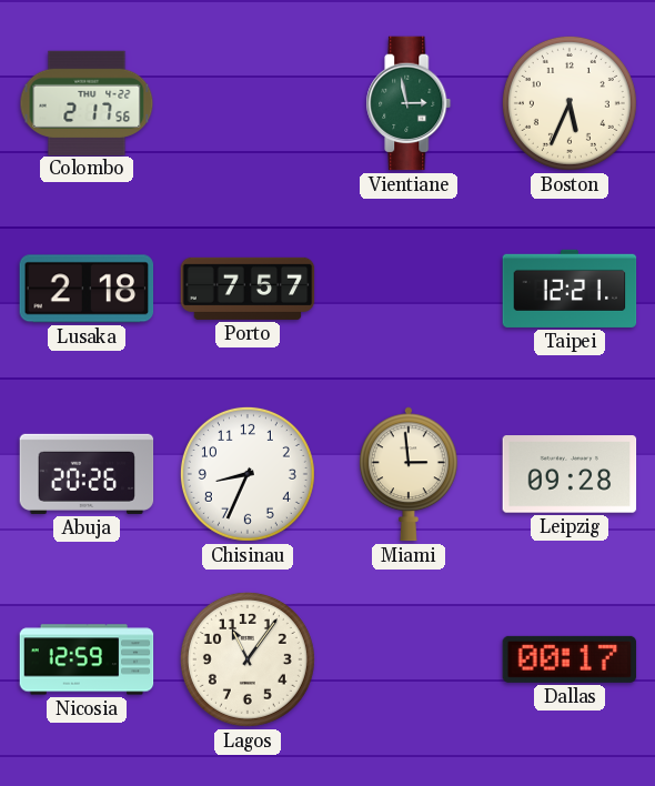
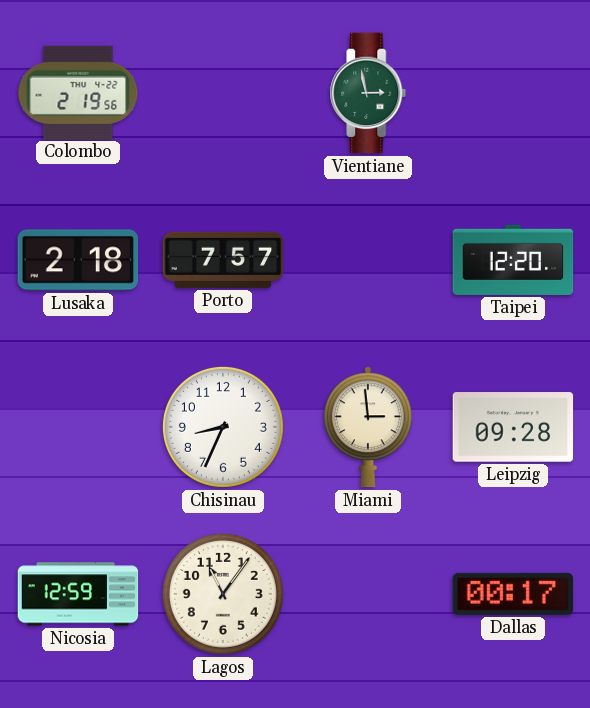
Colombo: 2:17 -> 2:19 (78, 92)
Boston: 5:34 -> none (570, 103)
Taipei: 12:21 -> 12:20 (513, 260)
Abuja: 20:26 -> none (87, 474)
